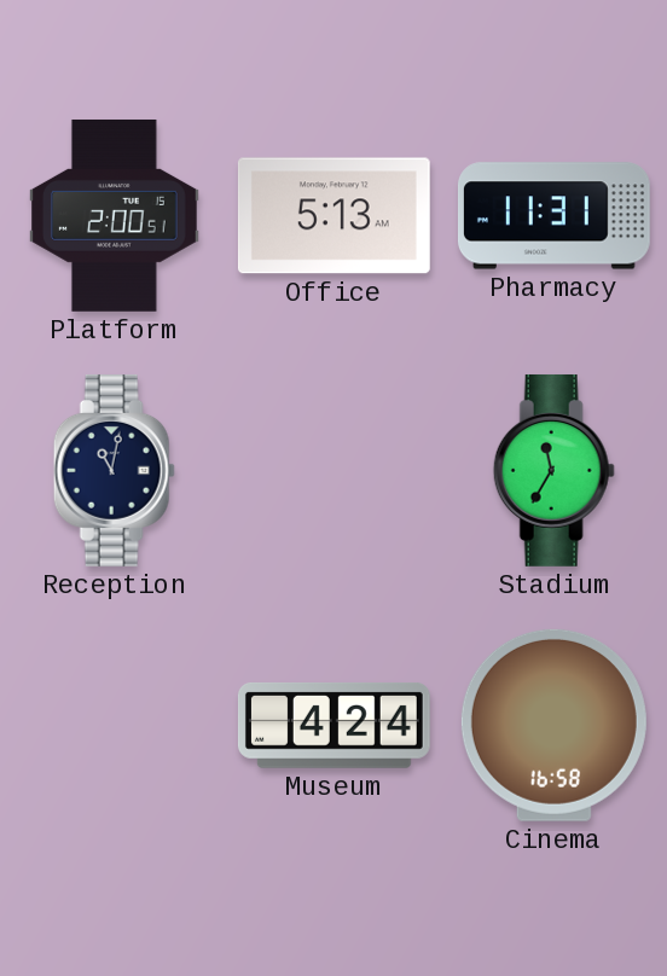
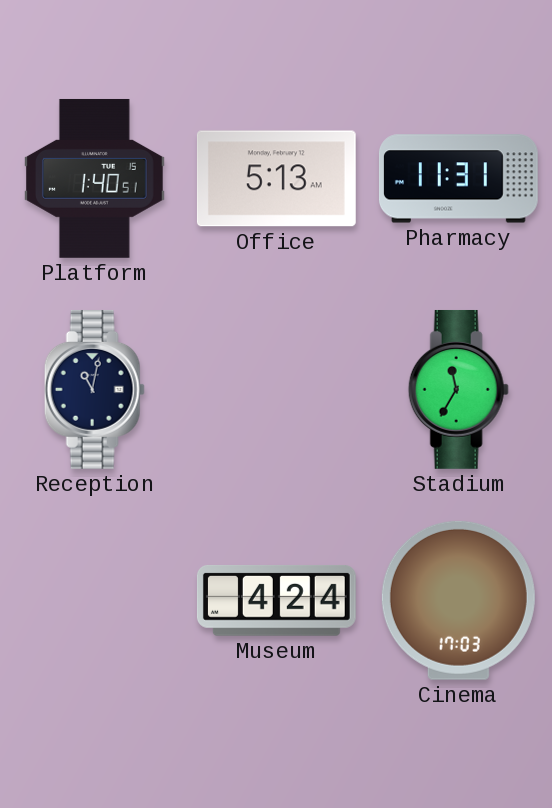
Platform: 2:00 -> 1:40 (95, 178)
Cinema: 16:58 -> 17:03 (458, 600)
